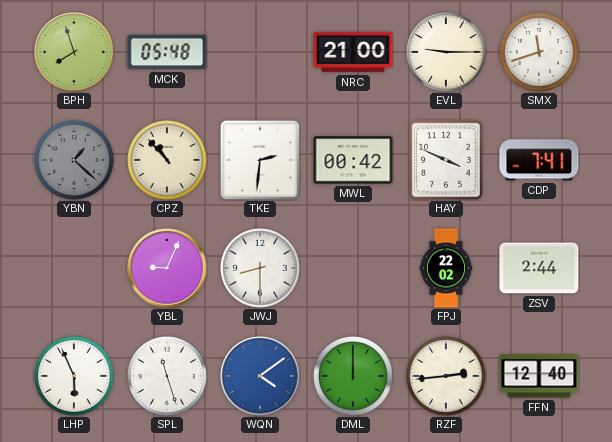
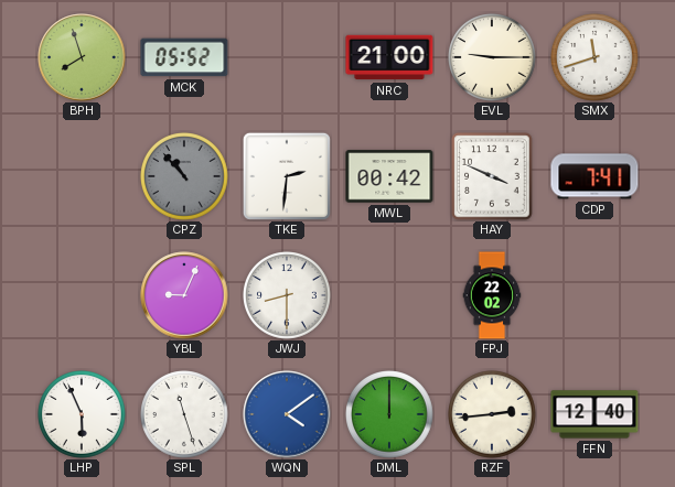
MCK: 05:48 -> 05:52 (184, 57)
YBN: 1:22 -> none (75, 161)
CPZ dial: cream -> grey (185, 177)
ZSV: 2:44 -> none (539, 268)
